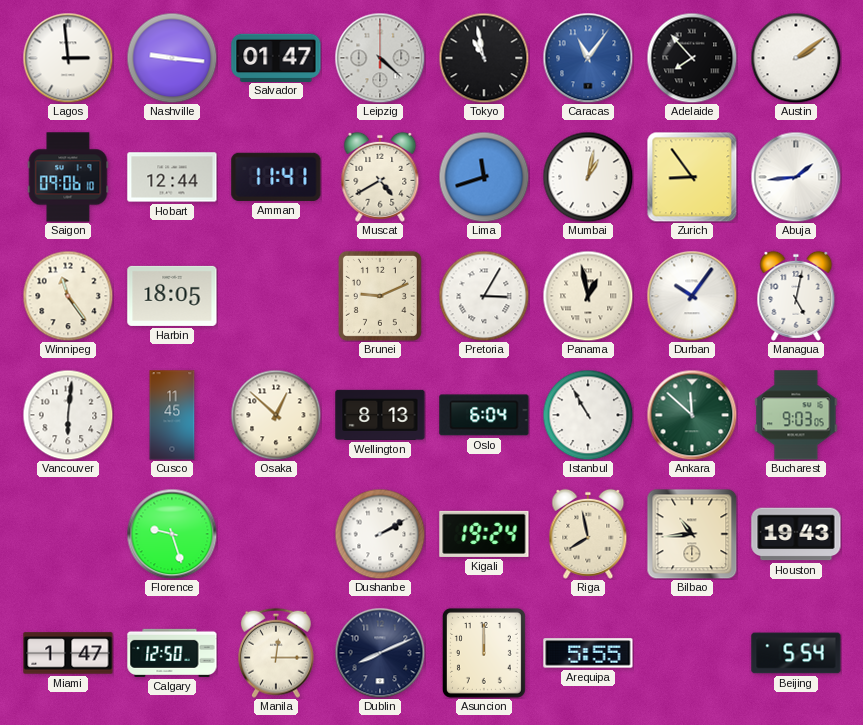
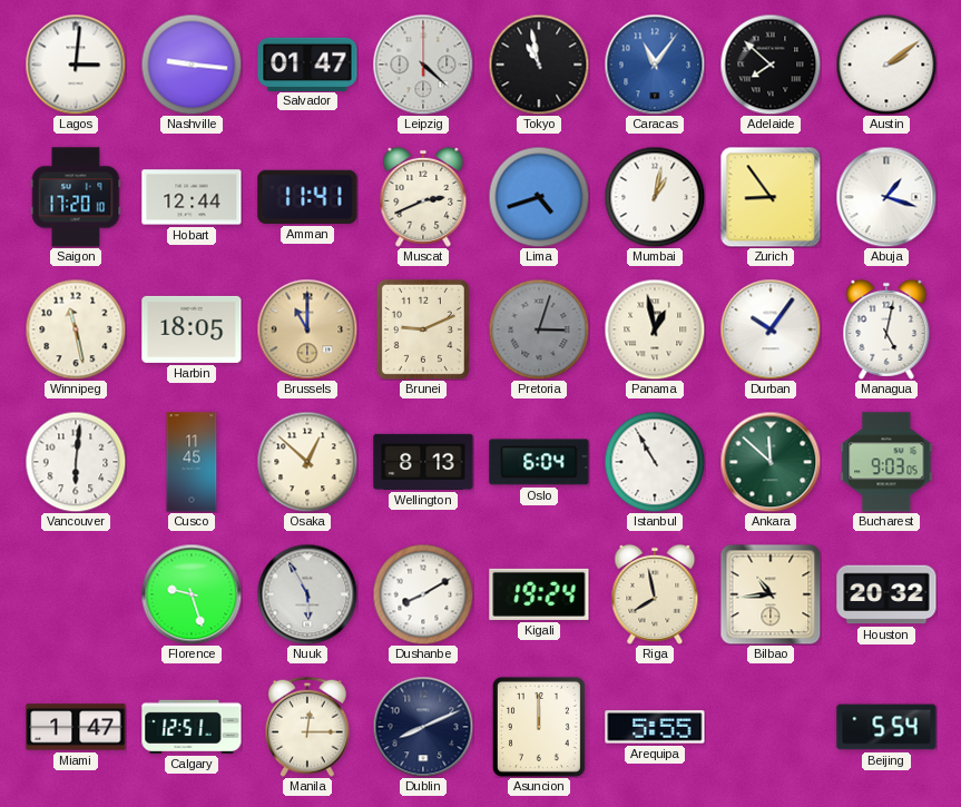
Lagos: 2:59 -> 3:01 (76, 65)
Adelaide: 7:53 -> 7:52 (771, 65)
Saigon: 09:06 -> 17:20 (76, 197)
Muscat: 4:40 -> 2:41 (423, 197)
Lima: 11:42 -> 4:42 (539, 197)
Abuja: 1:44 -> 1:18 (886, 197)
Winnipeg: 11:24 -> 11:28 (76, 329)
Brussels: none -> 11:00 (307, 329)
Pretoria: 3:05 -> 3:03 (539, 329)
Pretoria dial: white -> grey (539, 329)
Nuuk: none -> 5:55 (307, 594)
Dushanbe: 2:10 -> 8:10 (423, 594)
Houston: 19:43 -> 20:32 (886, 594)
Calgary: 12:50 -> 12:51 (192, 727)
